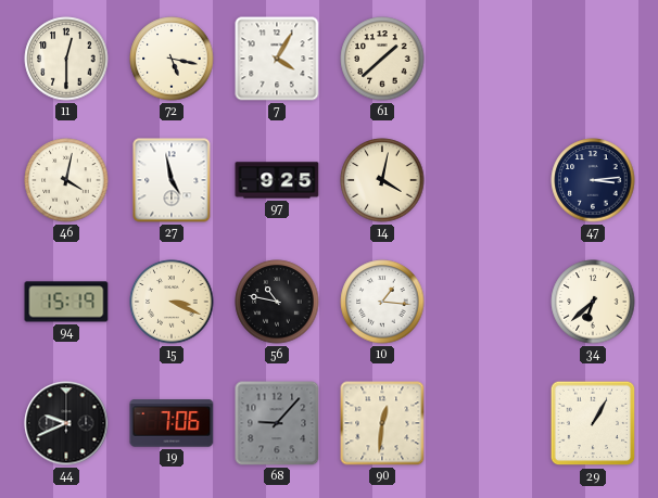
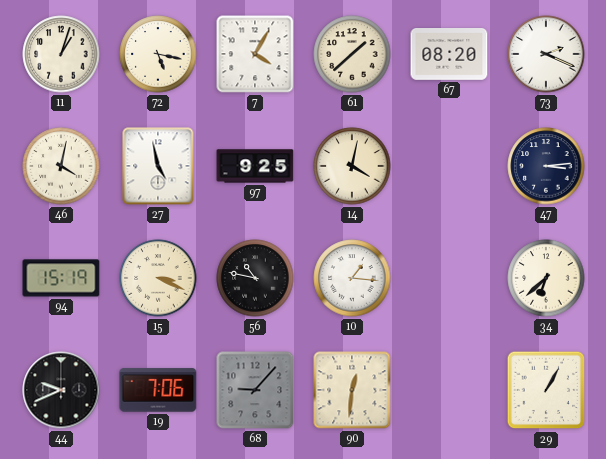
11: 12:30 -> 1:03 (61, 54)
67: none -> 08:20 (449, 55)
73: none -> 2:19 (546, 54)
